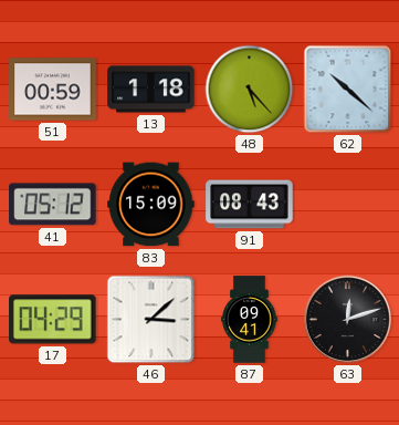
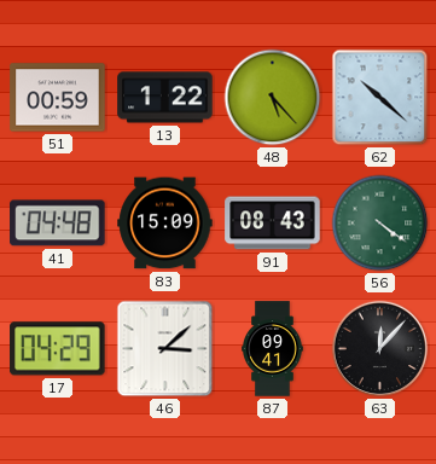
13: 1:18 -> 1:22 (165, 98)
41: 05:12 -> 04:48 (58, 224)
56: none -> 4:21 (380, 224)
63: 12:12 -> 12:07 (380, 349)
